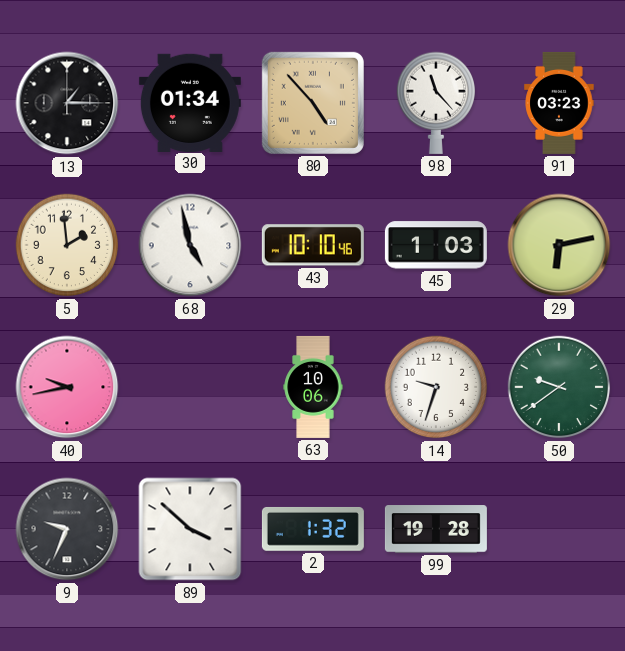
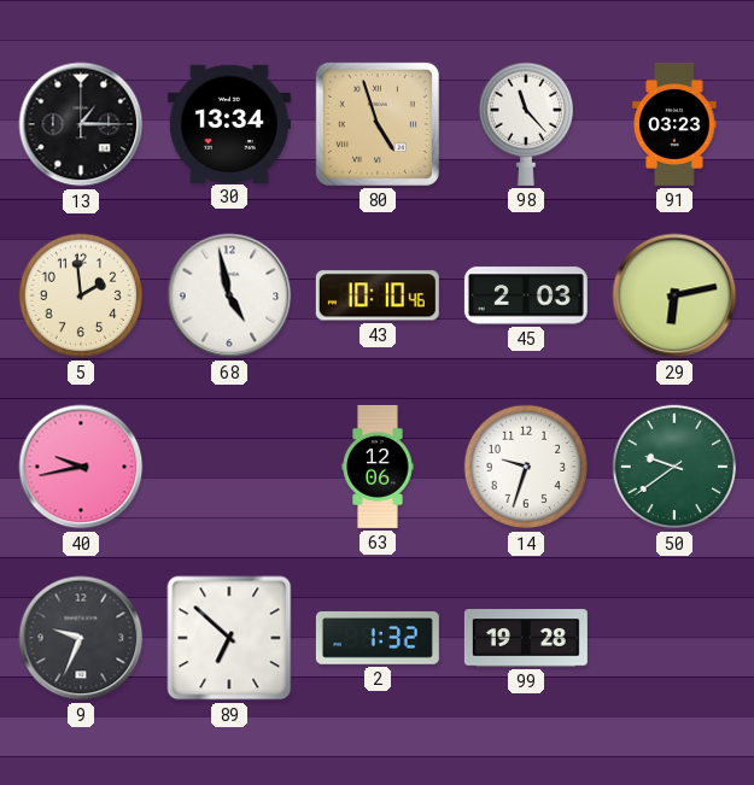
30: 01:34 -> 13:34 (229, 123)
80: 4:53 -> 4:57 (378, 124)
45: 1:03 -> 2:03 (526, 295)
63: 10:06 -> 12:06 (378, 467)
89: 3:52 -> 6:52 (229, 638)
